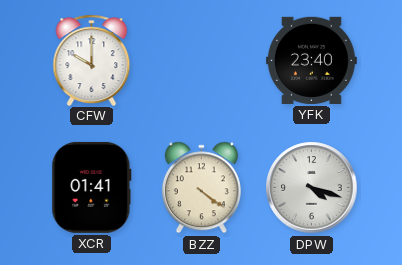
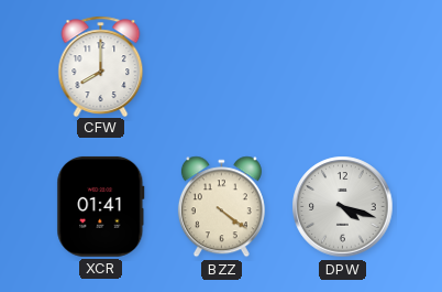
CFW: 10:00 -> 8:00 (101, 66)
YFK: 23:40 -> none (311, 60)
